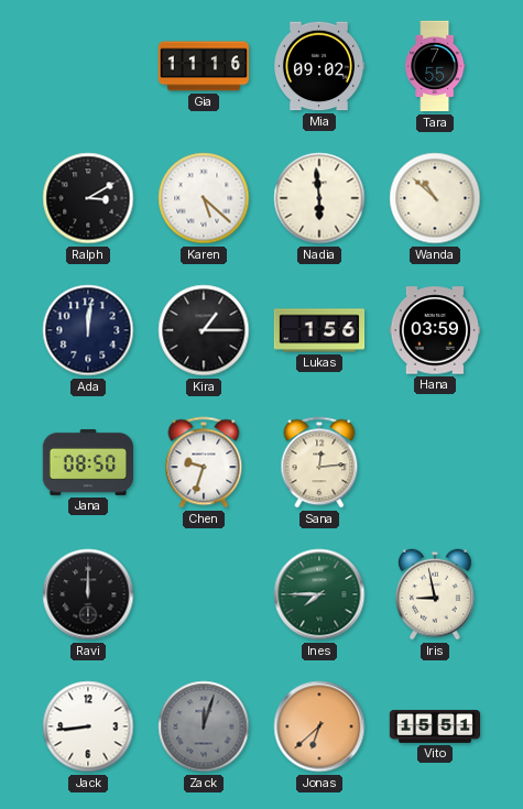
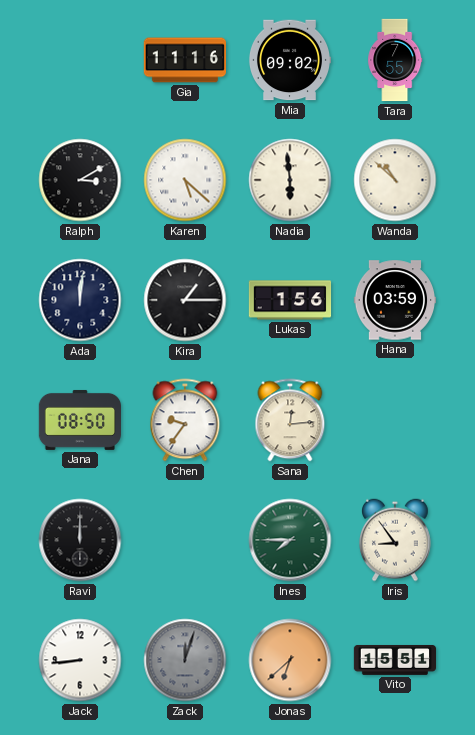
Chen: 9:33 -> 9:36 (185, 420)
Iris: 8:58 -> 8:54 (395, 540)
